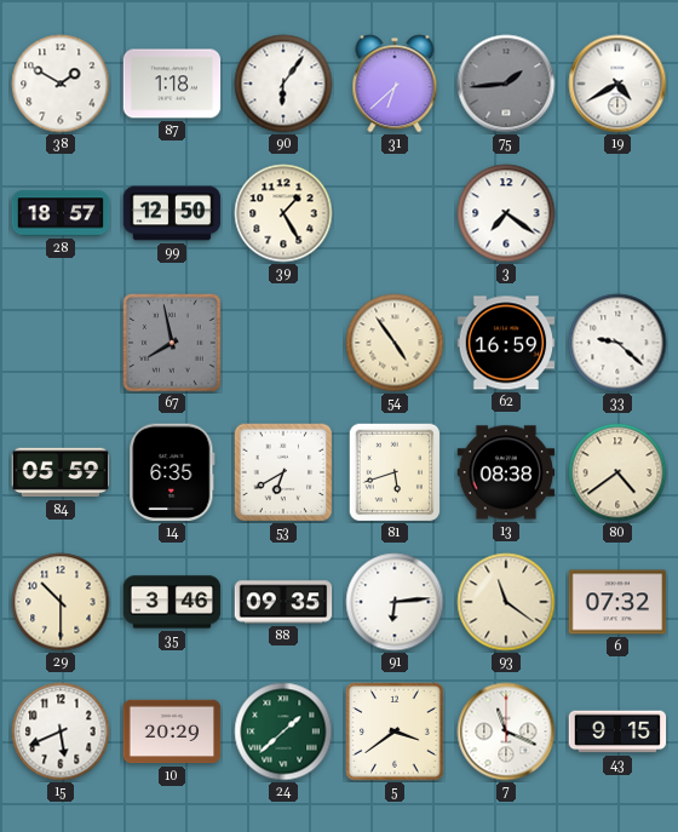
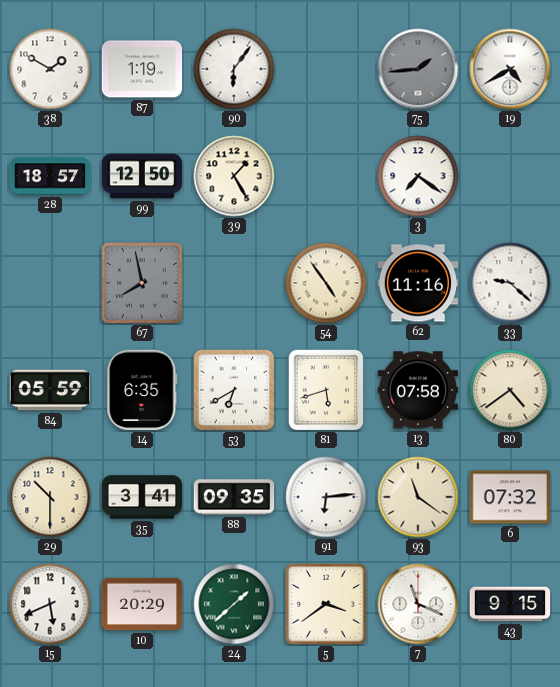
87: 1:18 -> 1:19 (142, 69)
31: 6:38 -> none (395, 84)
62: 16:59 -> 11:16 (418, 283)
13: 08:38 -> 07:58 (418, 390)
35: 3:46 -> 3:41 (142, 497)
